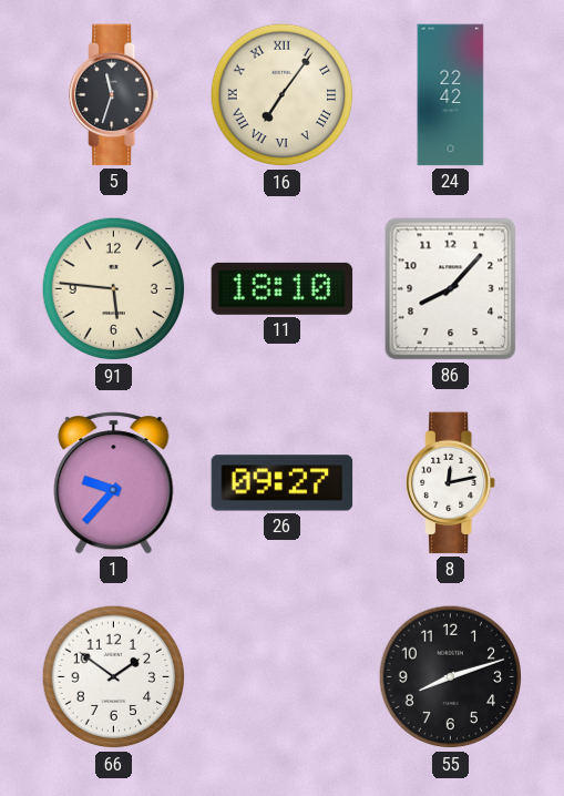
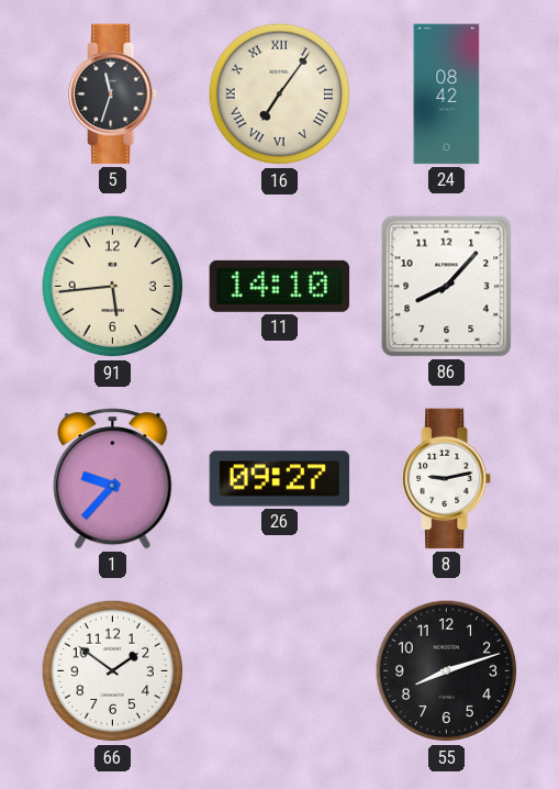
24: 22:42 -> 08:42 (447, 95)
91: 5:46 -> 5:44 (113, 287)
11: 18:10 -> 14:10 (280, 286)
8: 12:13 -> 9:13 (448, 479)
